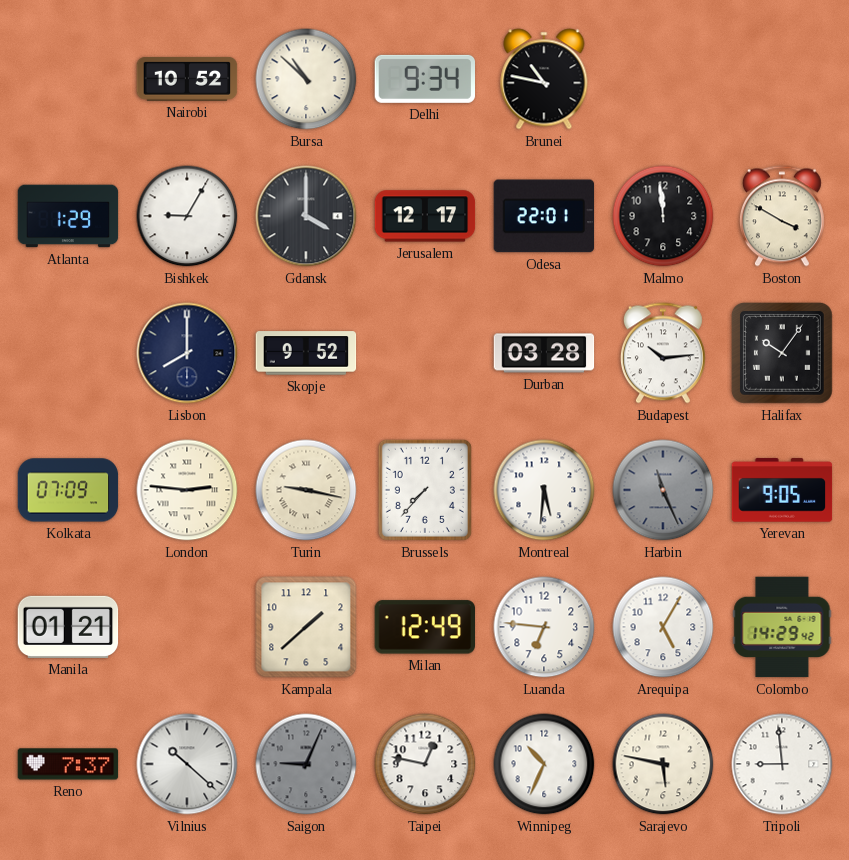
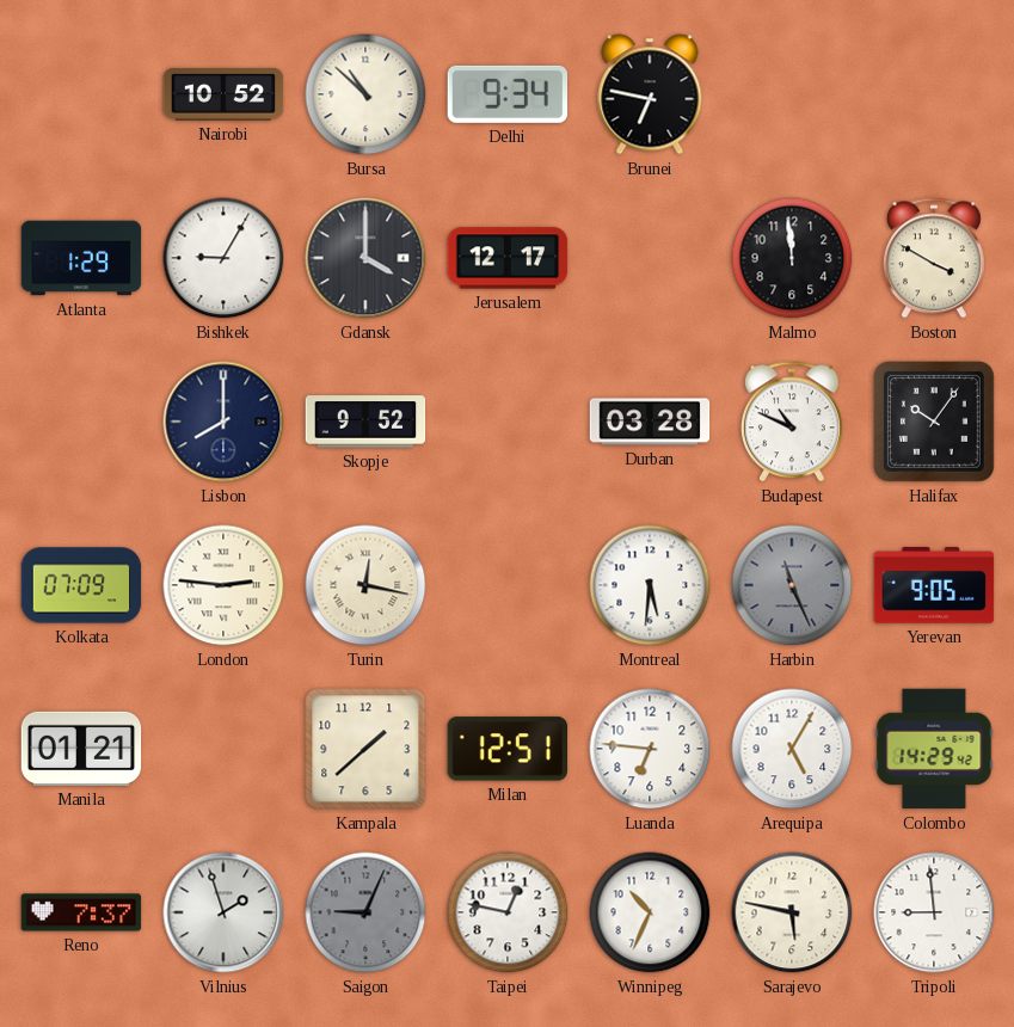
Brunei: 10:47 -> 6:47 (650, 94)
Odesa: 22:01 -> none (544, 216)
Budapest: 10:14 -> 10:49 (792, 422)
Turin: 9:17 -> 12:17 (365, 585)
Brussels: 7:37 -> none (425, 490)
Milan: 12:49 -> 12:51 (506, 749)
Vilnius: 10:22 -> 1:57 (223, 912)
